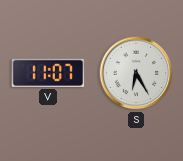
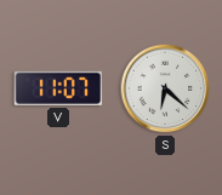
S: 6:25 -> 6:22 (165, 88)
